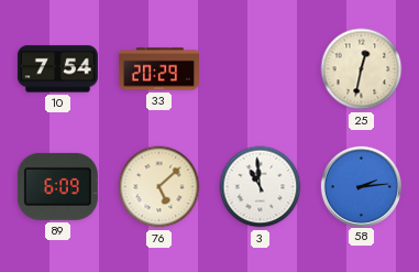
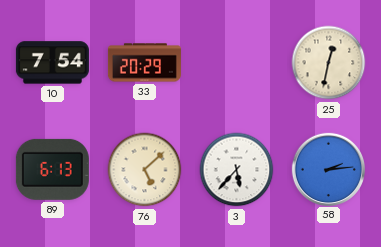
89: 6:09 -> 6:13 (52, 169)
3: 10:59 -> 5:37 (237, 170)
